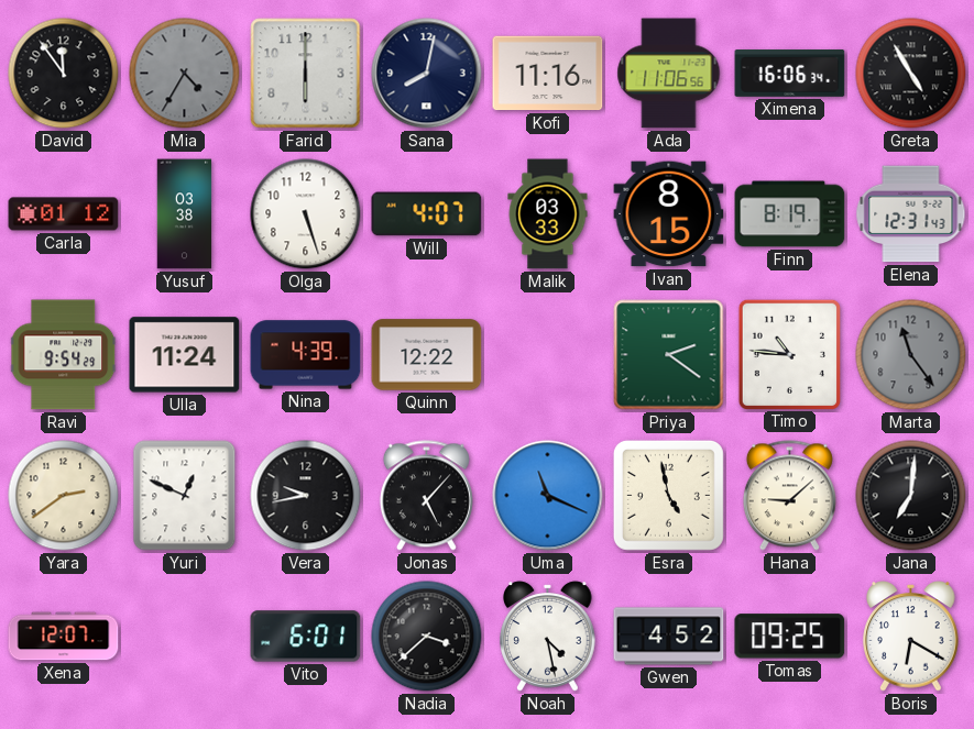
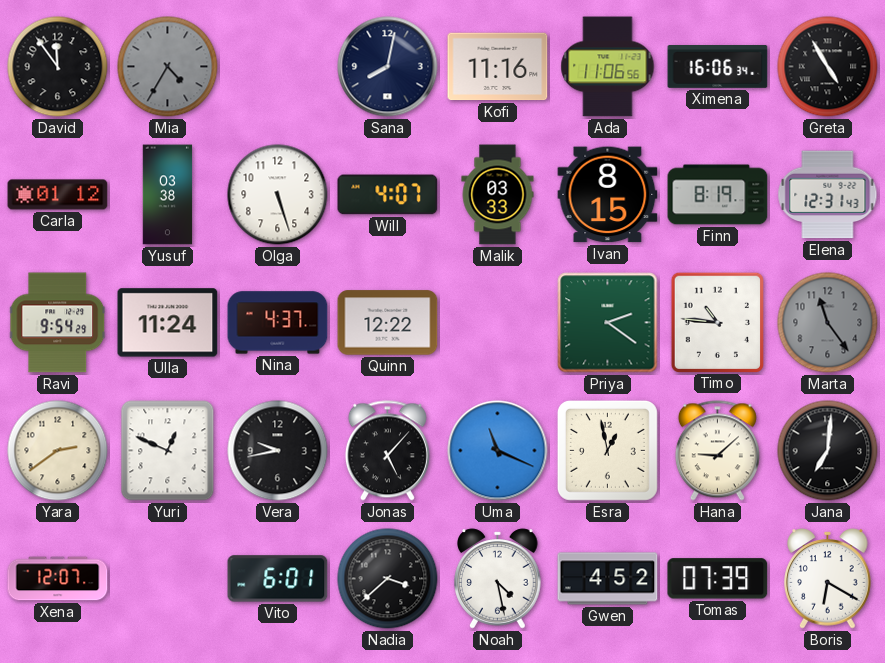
Farid: 6:00 -> none (306, 74)
Nina: 4:39 -> 4:37 (278, 323)
Esra: 4:58 -> 12:58 (607, 450)
Tomas: 09:25 -> 07:39 (718, 579)
